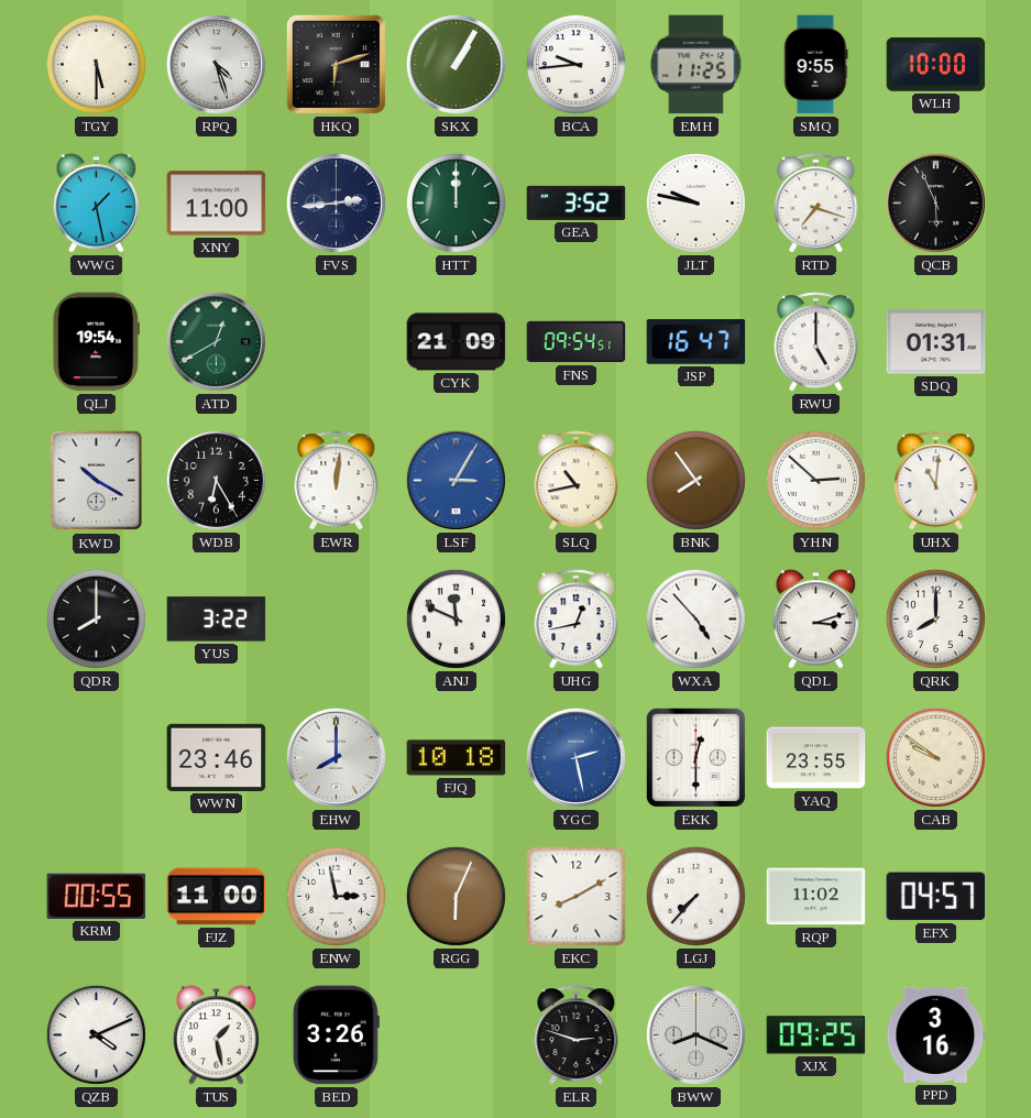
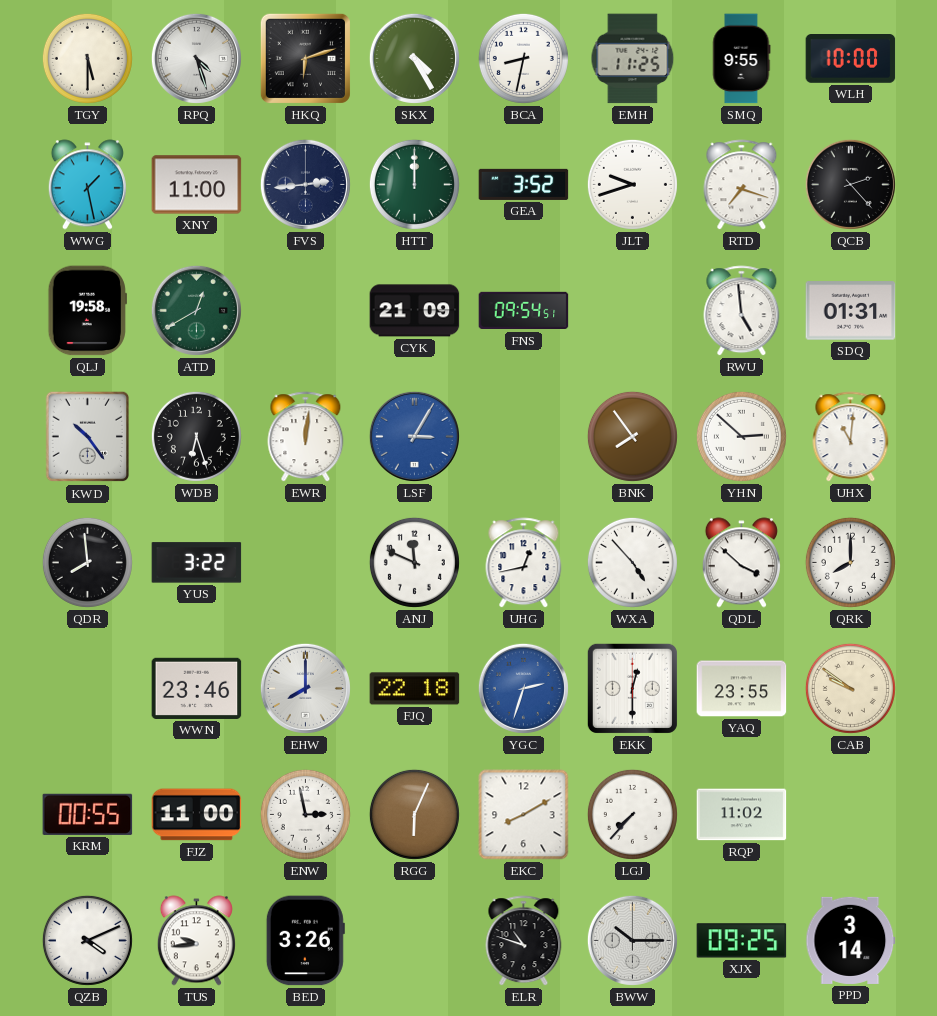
SKX: 1:05 -> 4:25 (414, 58)
BCA: 9:44 -> 8:32 (523, 58)
JLT: 9:47 -> 9:42 (632, 184)
QCB: 5:56 -> 2:23 (850, 184)
QLJ: 19:54 -> 19:58 (87, 311)
JSP: 16:47 -> none (697, 342)
RWU: 5:00 -> 4:59 (742, 311)
KWD: 10:20 -> 10:24 (88, 437)
WDB: 6:25 -> 6:27 (196, 436)
SLQ: 10:43 -> none (577, 481)
QDR: 8:00 -> 7:59 (87, 562)
QDL: 3:12 -> 3:52 (741, 563)
FJQ: 10:18 -> 22:18 (415, 689)
YGC: 2:28 -> 2:33 (523, 688)
EFX: 04:57 -> none (936, 897)
TUS: 1:28 -> 9:44 (196, 941)
ELR: 2:48 -> 10:48 (524, 941)
BWW: 8:19 -> 10:15 (632, 940)
PPD: 3:16 -> 3:14 (851, 940)
